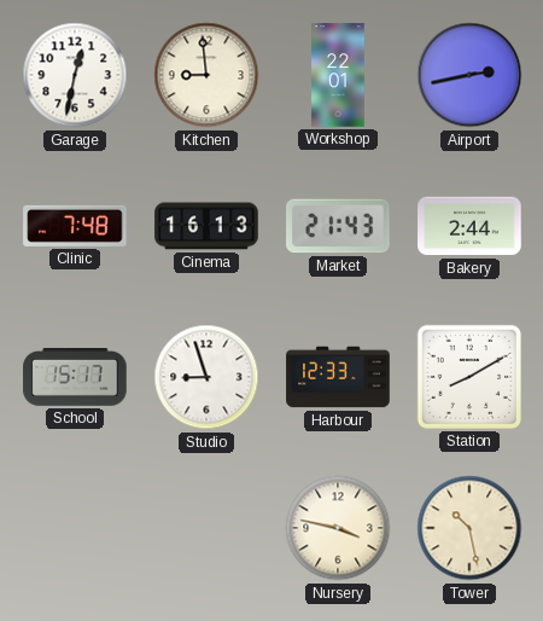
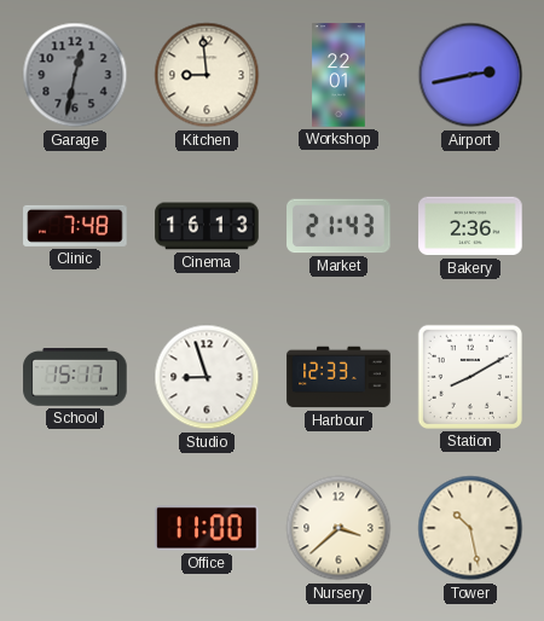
Garage dial: white -> grey (75, 75)
Bakery: 2:44 -> 2:36 (470, 226)
Office: none -> 11:00 (207, 528)
Nursery: 3:47 -> 3:38 (338, 528)
